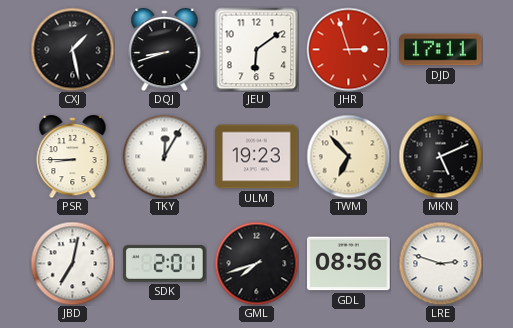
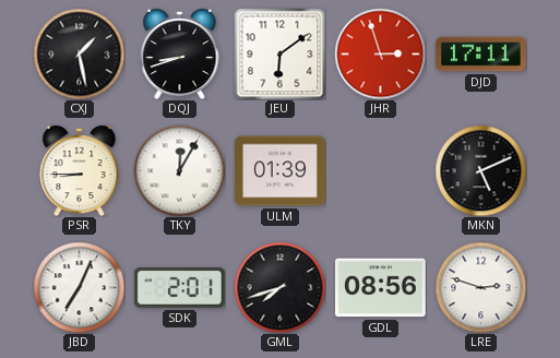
ULM: 19:23 -> 01:39 (281, 171)
TWM: 6:53 -> none (348, 156)
JBD: 7:02 -> 7:04 (79, 287)
